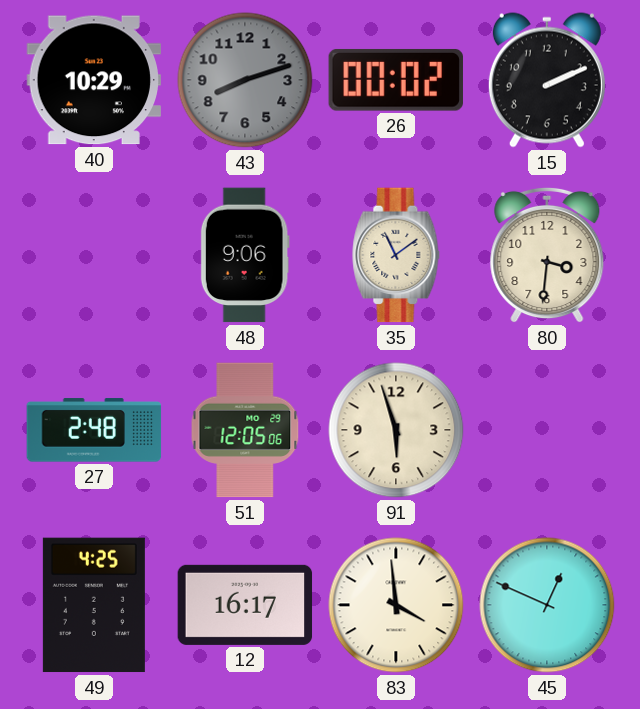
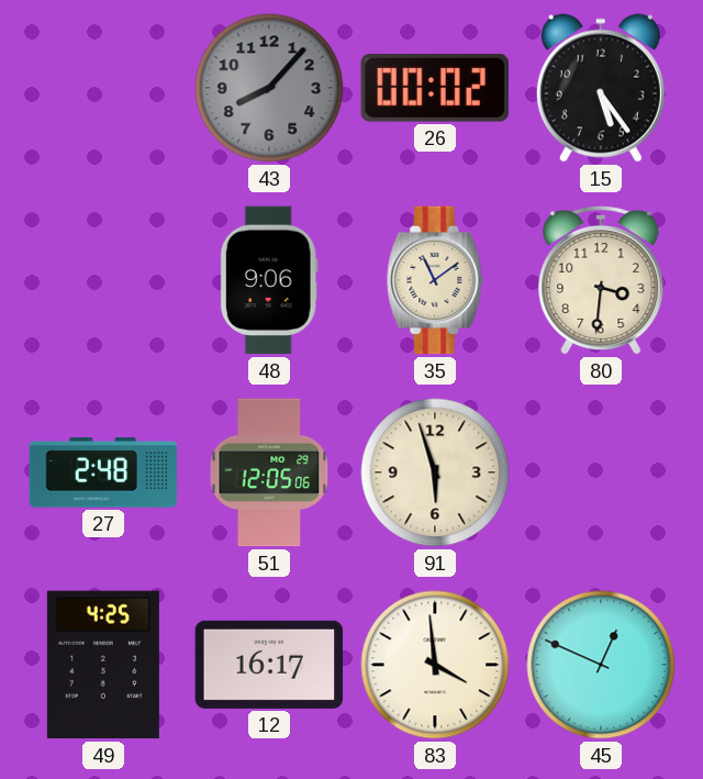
40: 10:29 -> none (93, 80)
43: 8:12 -> 8:07 (269, 88)
15: 2:11 -> 5:24 (601, 88)
